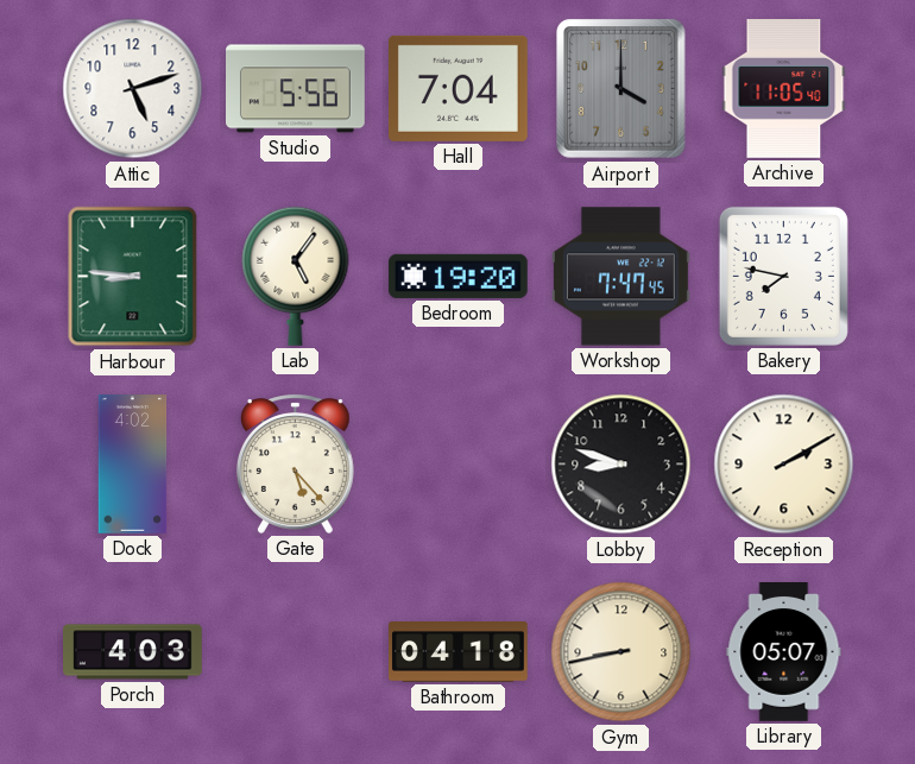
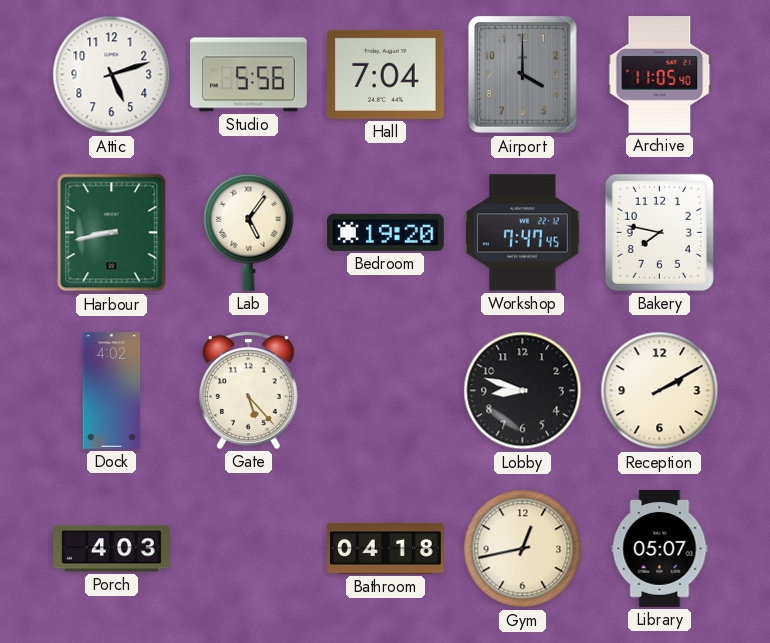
Harbour: 8:46 -> 8:43 (112, 233)
Gym: 8:43 -> 12:43 (523, 549)
